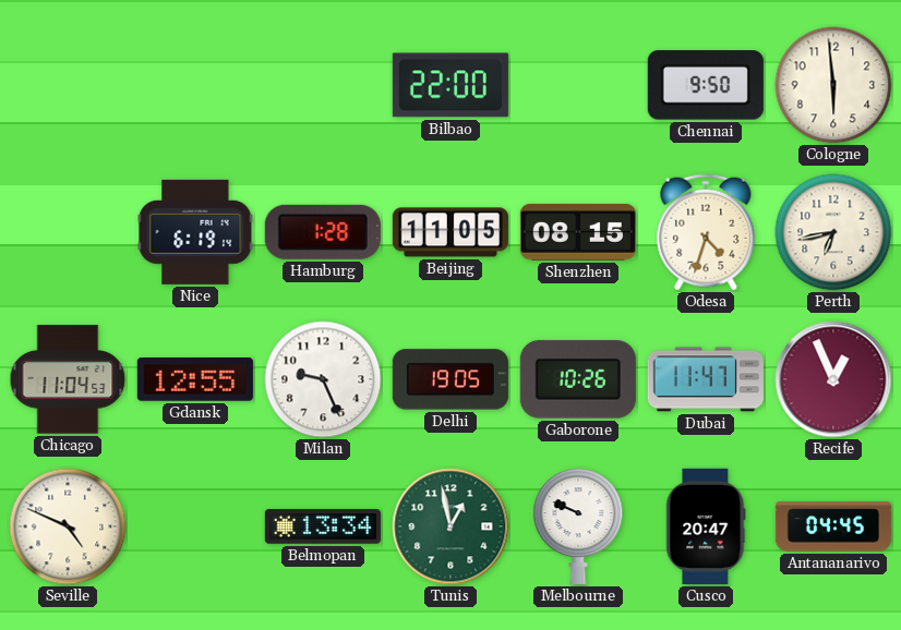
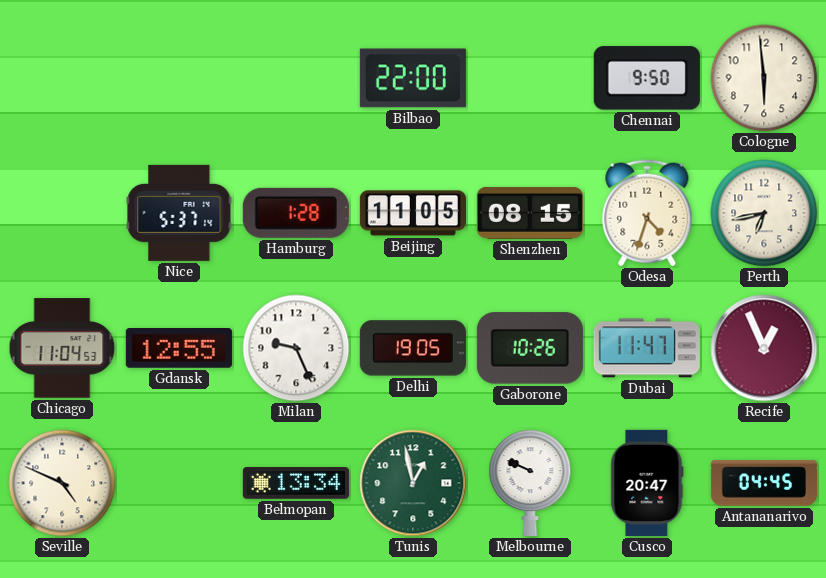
Nice: 6:19 -> 5:37 (179, 213)
